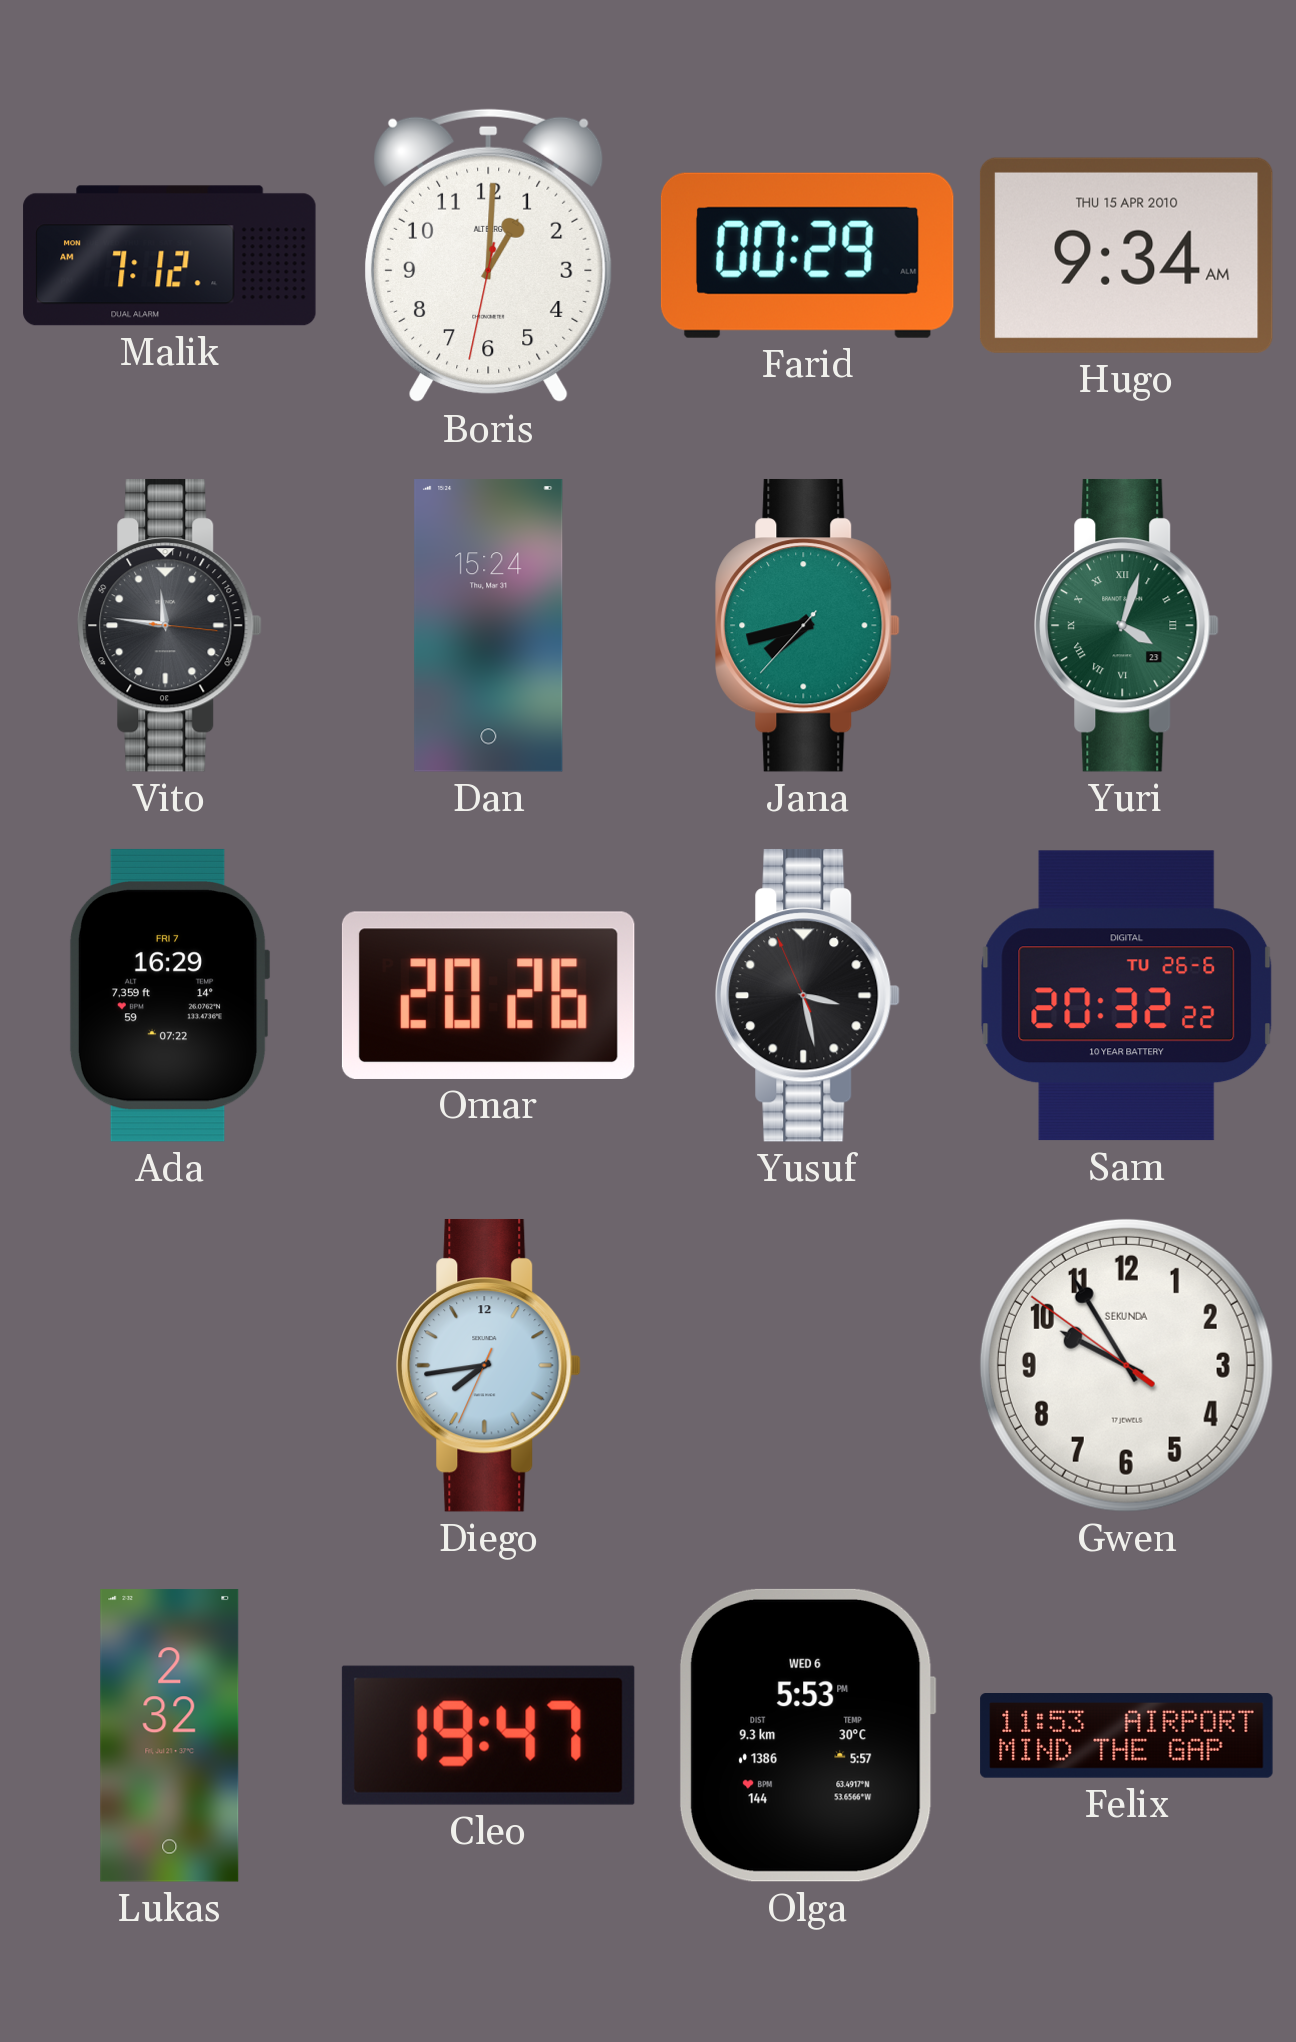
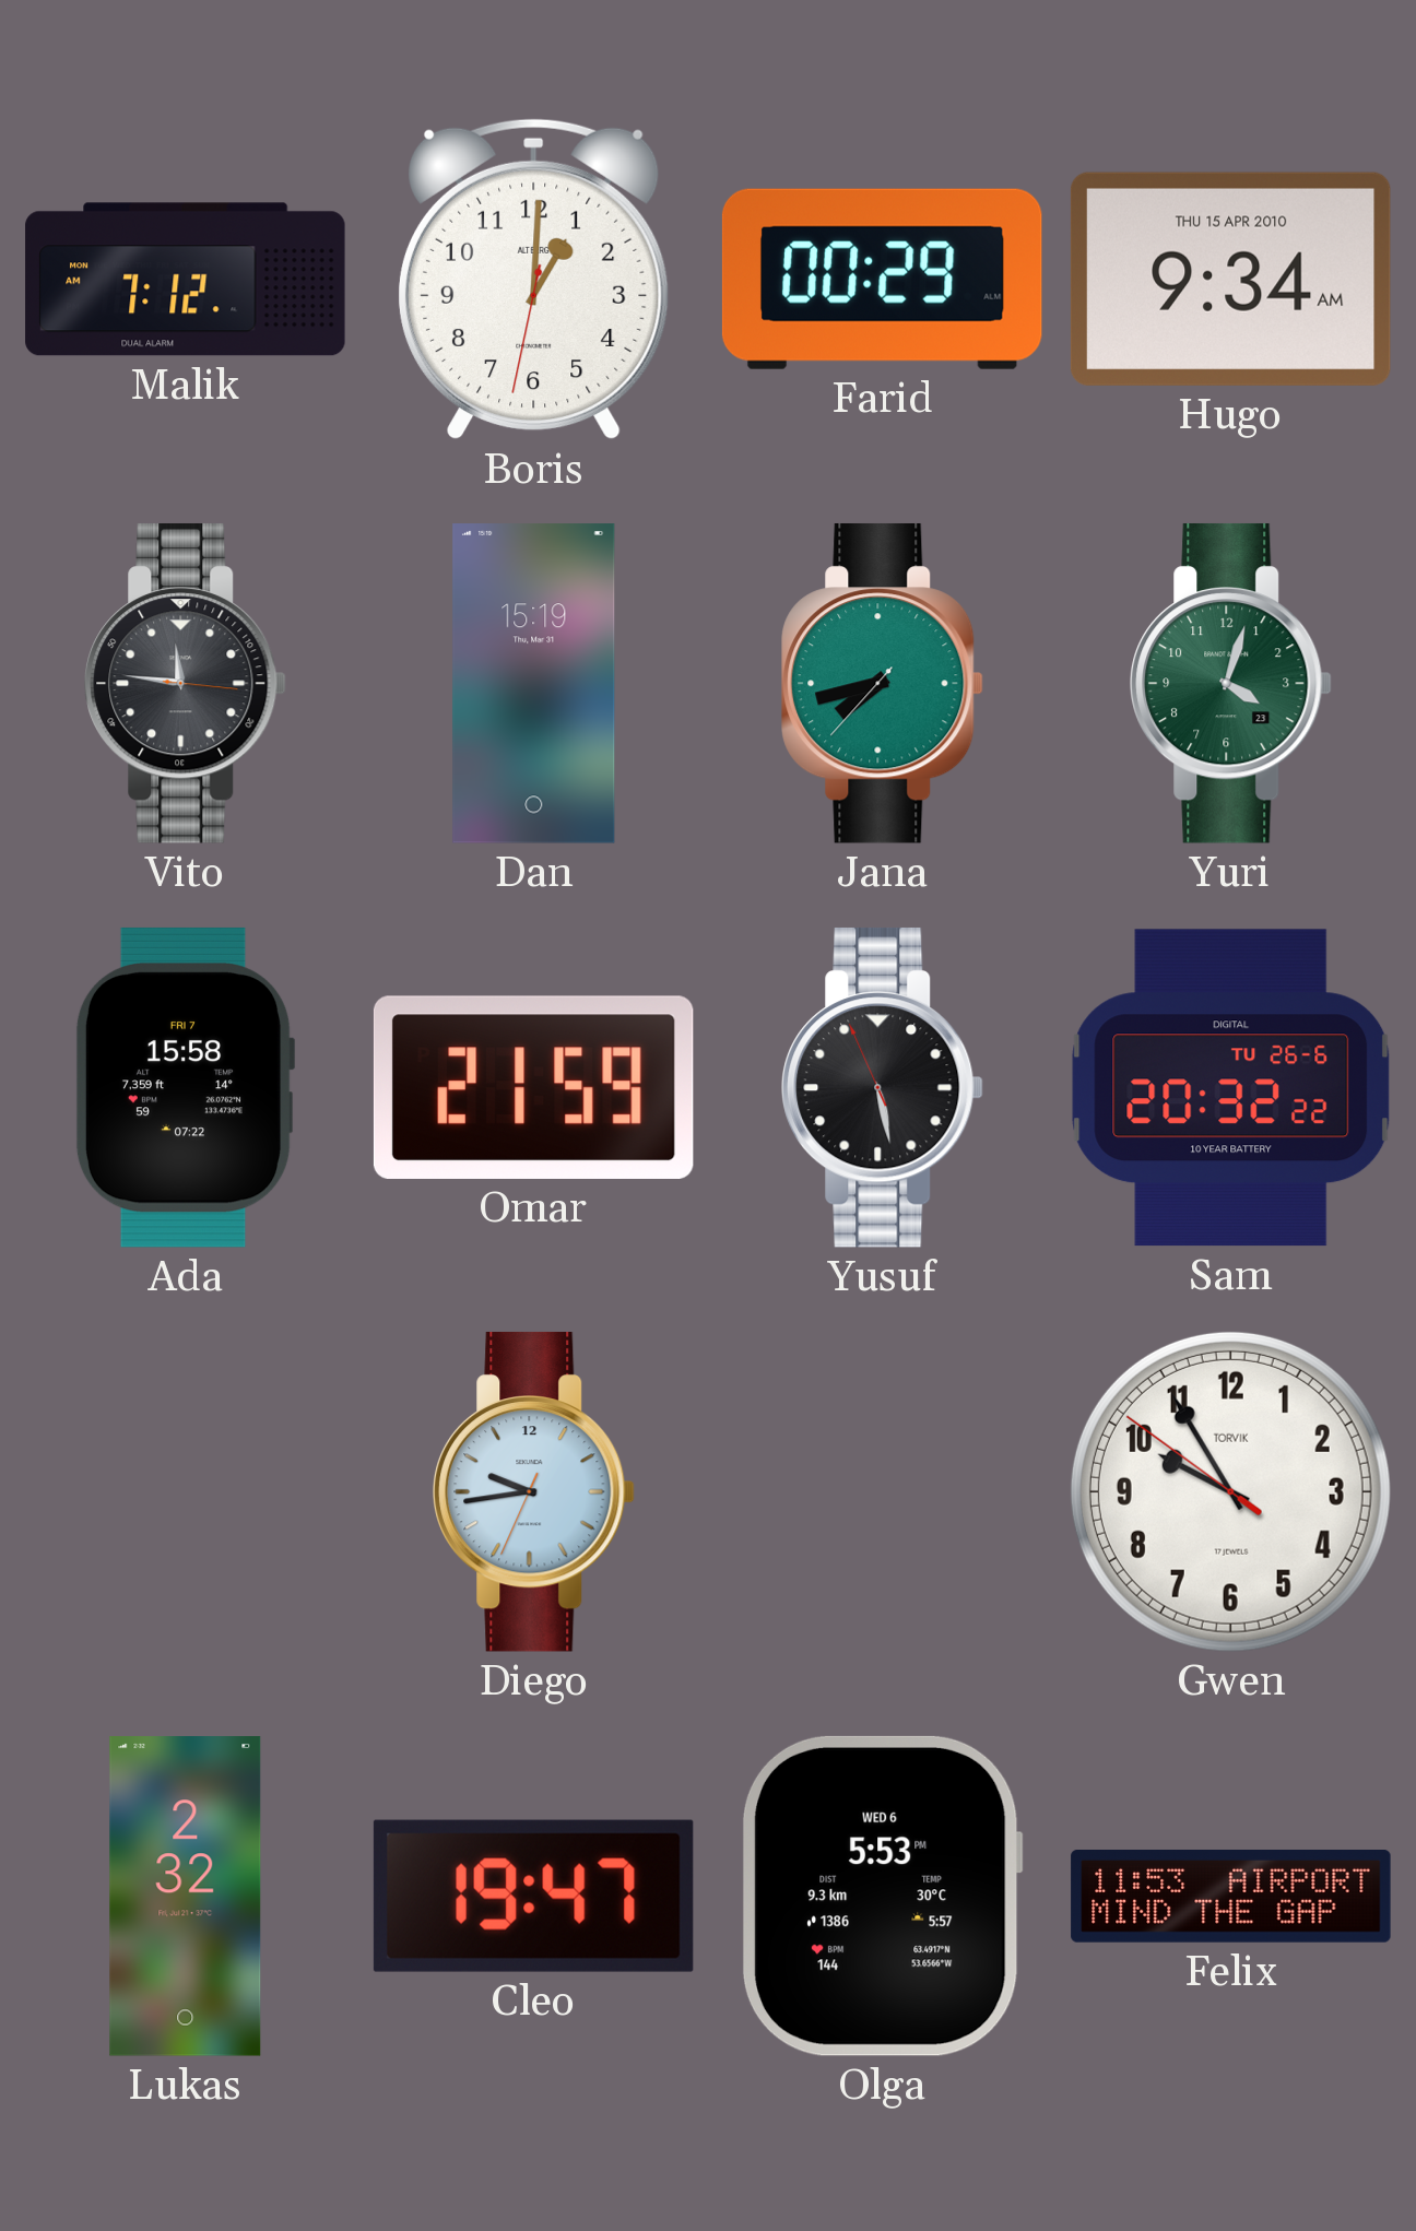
Dan: 15:24 -> 15:19 (534, 684)
Yuri numerals: Roman -> Arabic (1231, 683)
Ada: 16:29 -> 15:58 (185, 1087)
Omar: 20:26 -> 21:59 (533, 1087)
Yusuf: 3:27 -> 5:27 (883, 1087)
Diego: 7:43 -> 9:43 (534, 1491)
Gwen brand: SEKUNDA -> TORVIK (1230, 1491)
